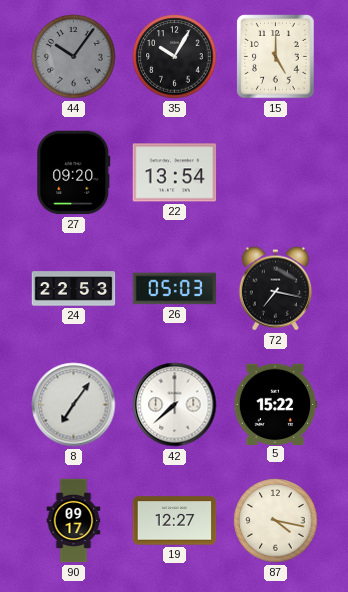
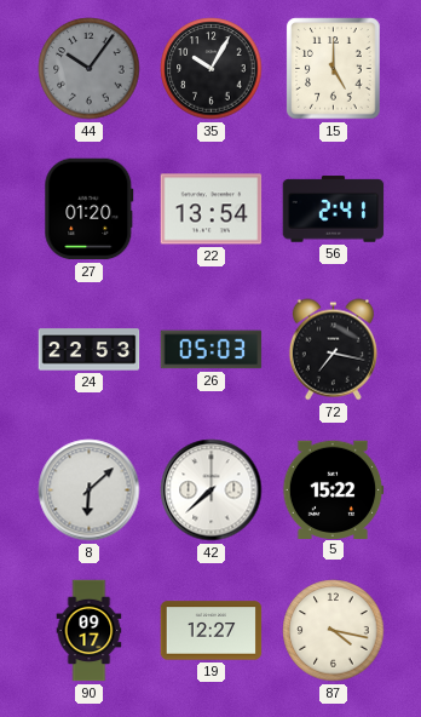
27: 09:20 -> 01:20 (90, 210)
56: none -> 2:41 (334, 210)
8: 7:06 -> 6:08 (90, 491)
